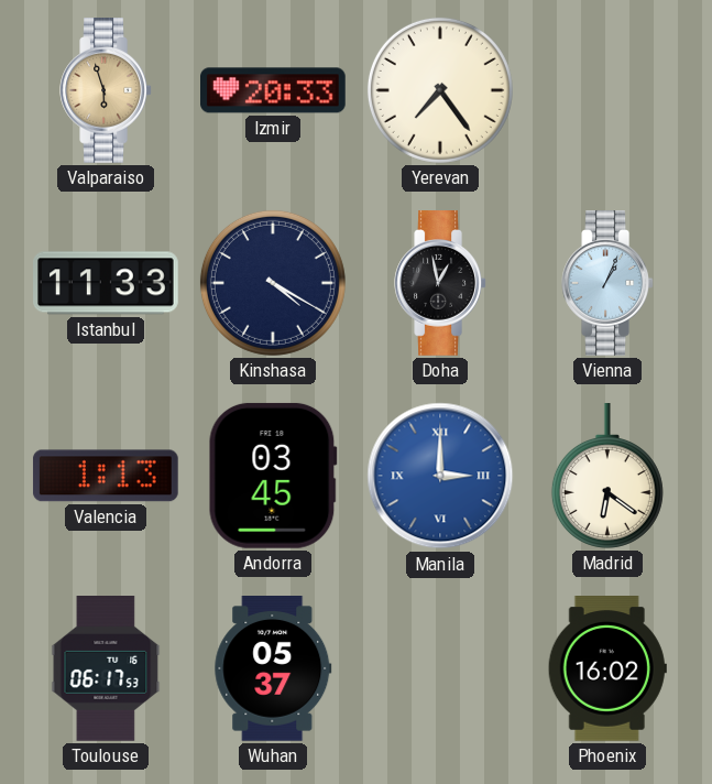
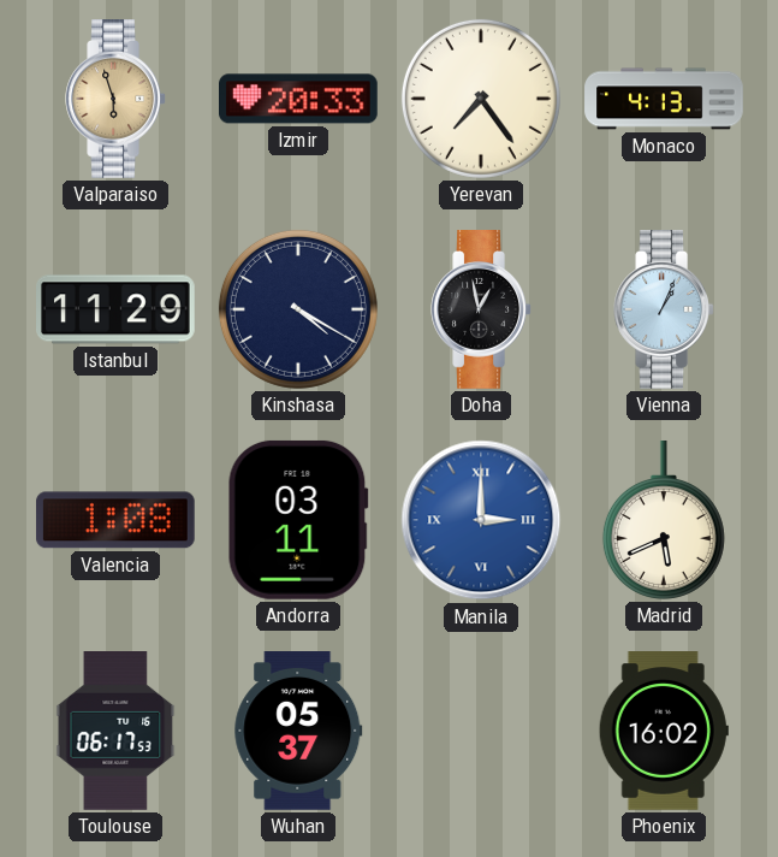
Monaco: none -> 4:13 (664, 99)
Istanbul: 11:33 -> 11:29 (117, 309)
Valencia: 1:13 -> 1:08 (115, 520)
Andorra: 03:45 -> 03:11 (298, 520)
Madrid: 6:21 -> 5:41 (664, 521)
